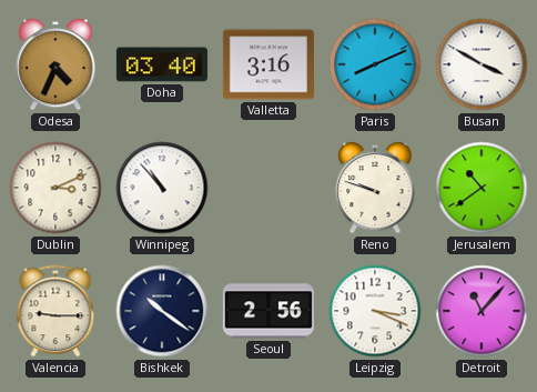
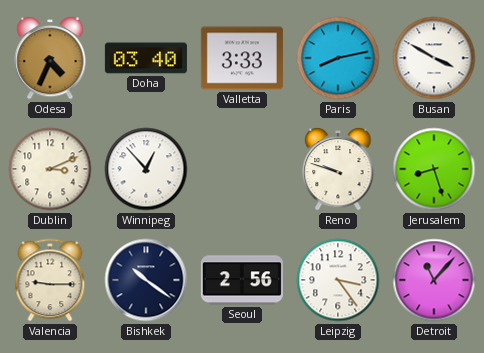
Valletta: 3:16 -> 3:33 (242, 58)
Paris: 8:11 -> 8:13 (338, 58)
Winnipeg: 10:53 -> 12:53 (146, 169)
Jerusalem: 10:39 -> 8:27 (434, 169)
Leipzig: 3:19 -> 3:24 (338, 280)
